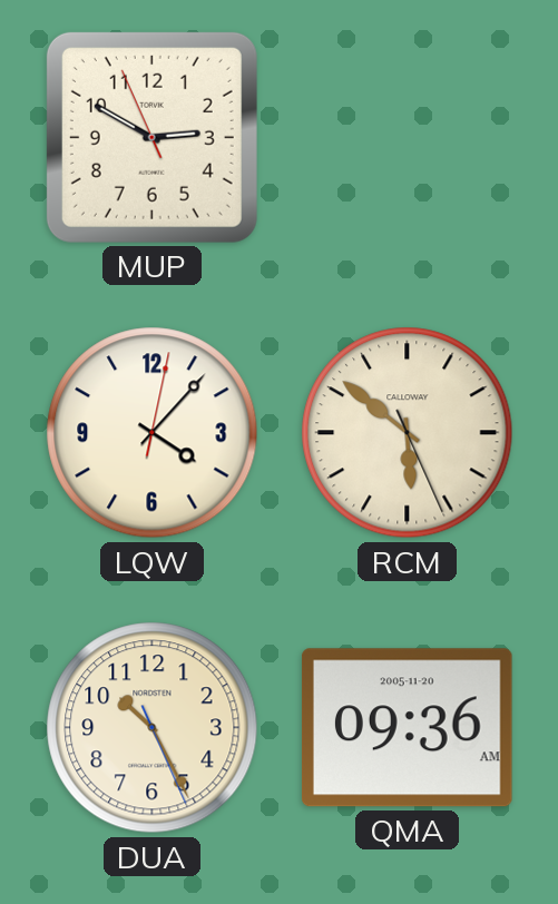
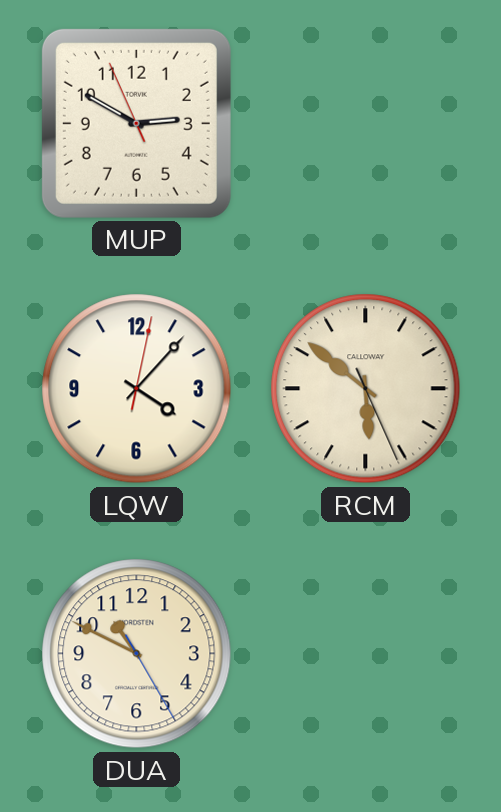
DUA: 10:25 -> 10:49 (137, 654)
QMA: 09:36 -> none (407, 728)
